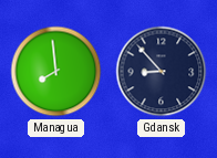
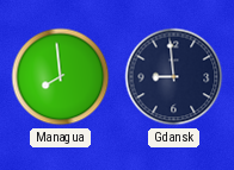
Gdansk: 8:53 -> 8:59 (174, 77)
